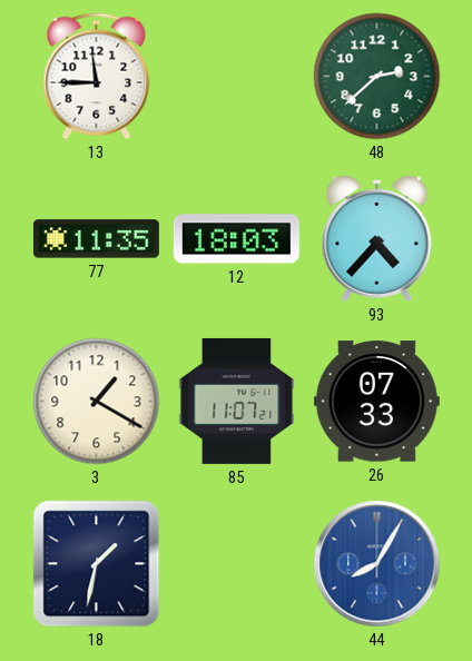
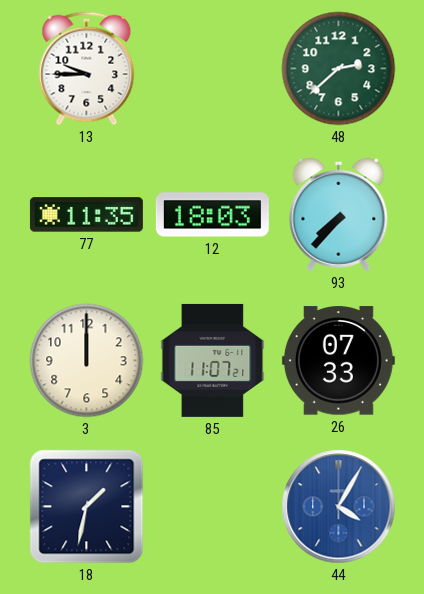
13: 11:45 -> 9:45 (87, 69)
93: 4:37 -> 7:37 (339, 214)
3: 1:20 -> 12:00 (87, 361)
44: 8:05 -> 4:05 (339, 507)
